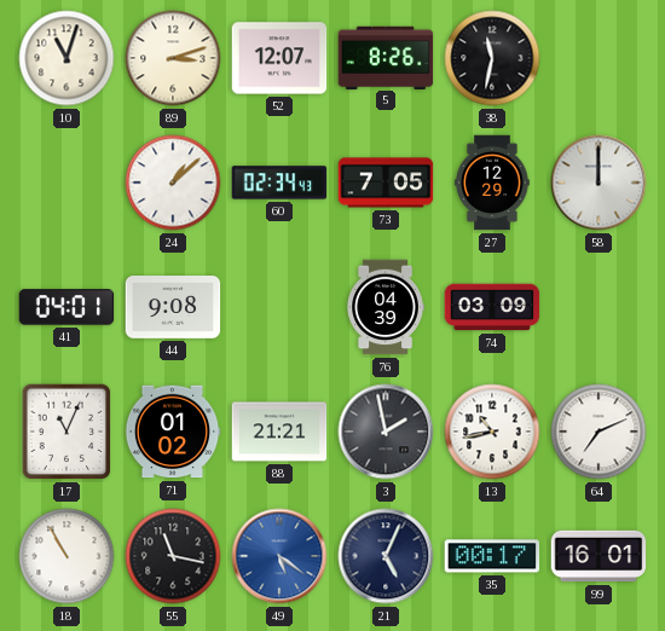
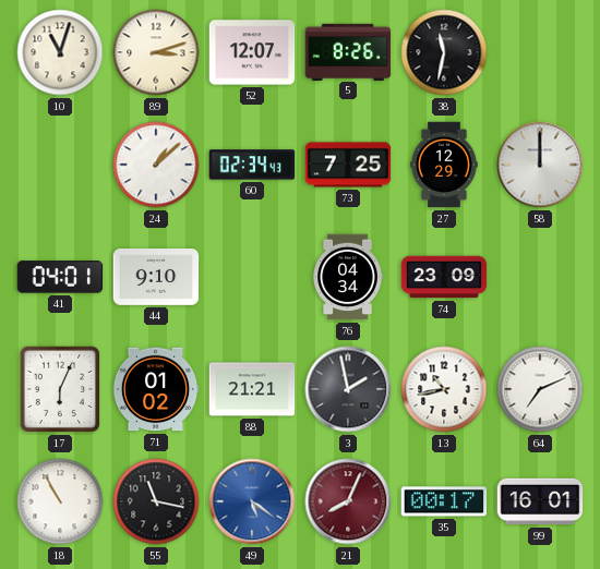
73: 7:05 -> 7:25 (348, 165)
44: 9:08 -> 9:10 (156, 278)
76: 04:39 -> 04:34 (348, 277)
74: 03:09 -> 23:09 (444, 277)
17: 11:04 -> 6:04 (60, 389)
21: 5:04 -> 8:04 (348, 501)
21 dial: navy -> burgundy (348, 501)
